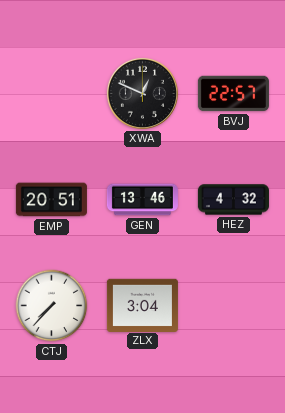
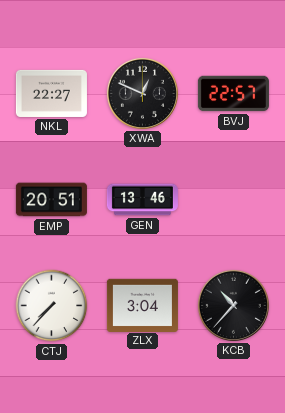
NKL: none -> 22:27 (51, 93)
HEZ: 4:32 -> none (233, 200)
KCB: none -> 10:37 (233, 305)
